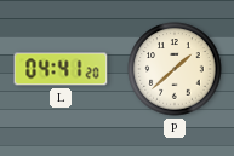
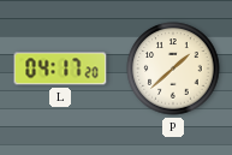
L: 04:41 -> 04:17 (60, 68)
